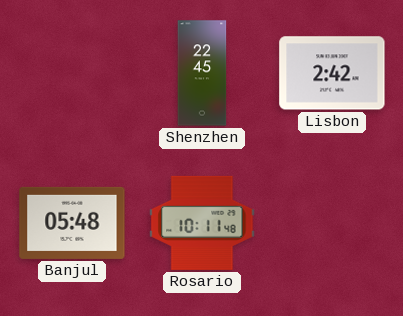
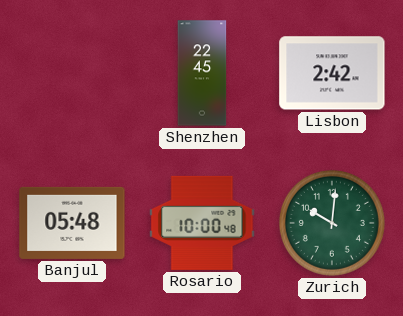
Rosario: 10:11 -> 10:00 (202, 223)
Zurich: none -> 10:01 (332, 223)
